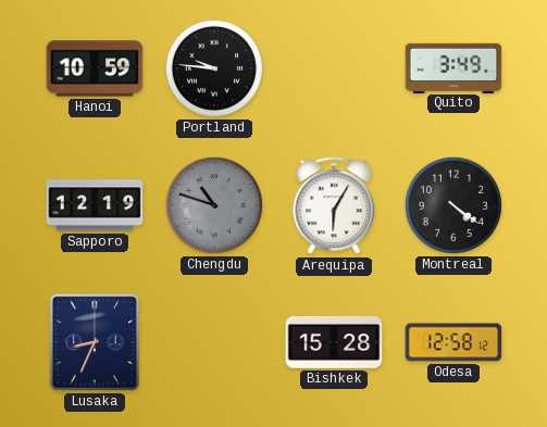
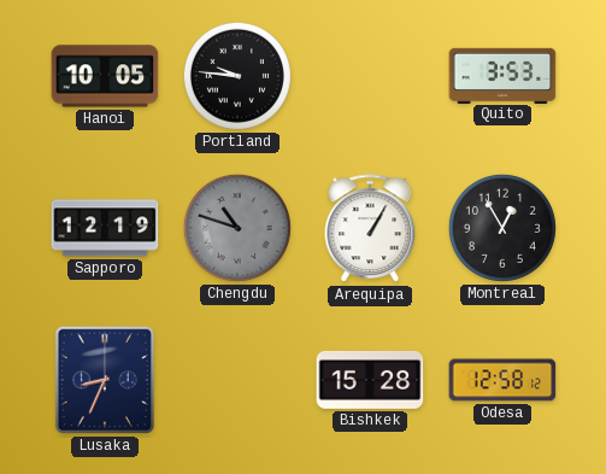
Hanoi: 10:59 -> 10:05 (105, 76)
Quito: 3:49 -> 3:53 (502, 75)
Arequipa: 6:05 -> 1:05 (370, 229)
Montreal: 4:21 -> 12:55 (502, 228)
